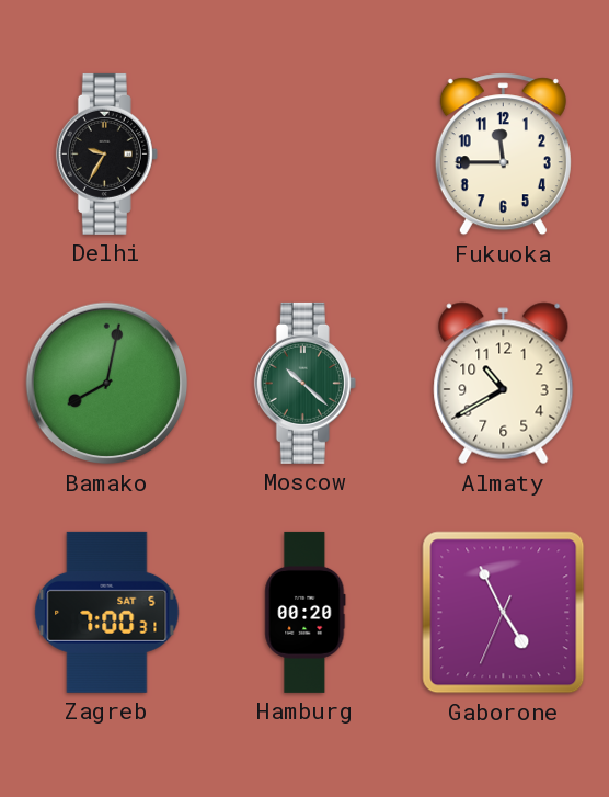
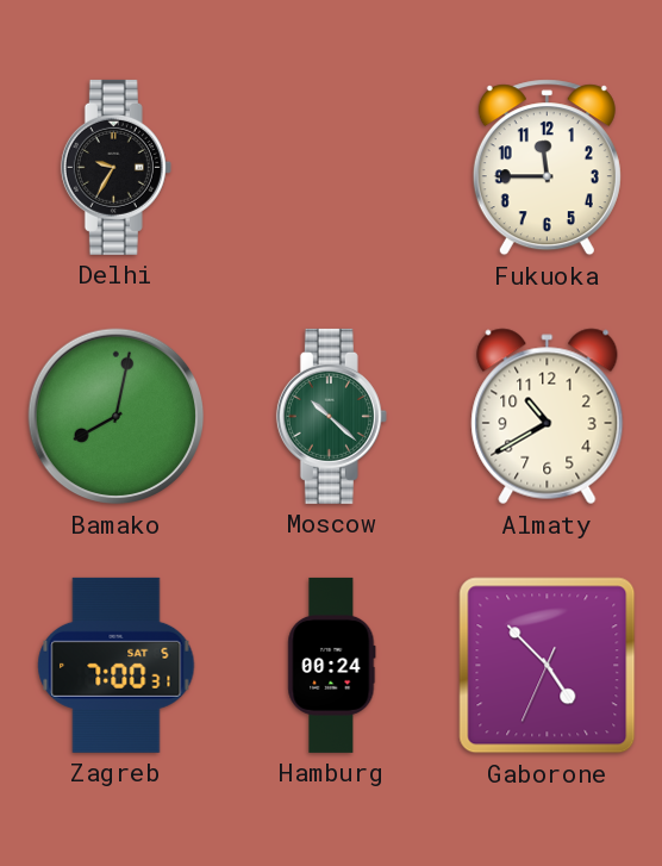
Hamburg: 00:20 -> 00:24 (332, 665)
Gaborone: 4:55 -> 4:52 (548, 666)
